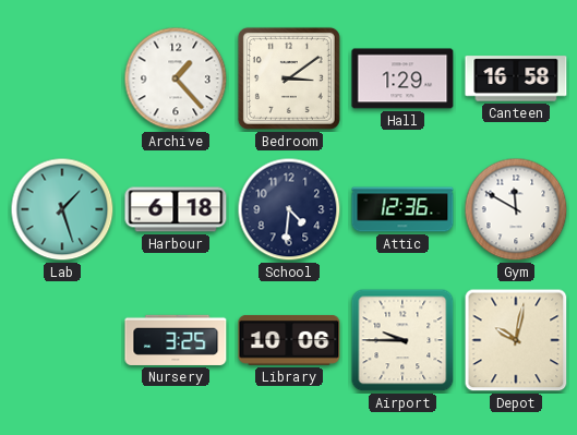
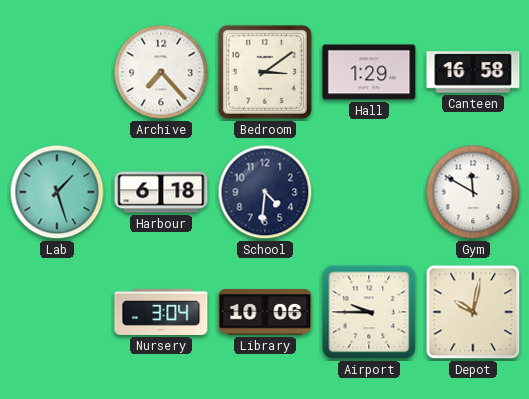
Archive: 1:23 -> 7:23 (161, 72)
Attic: 12:36 -> none (402, 209)
Nursery: 3:25 -> 3:04 (161, 312)
